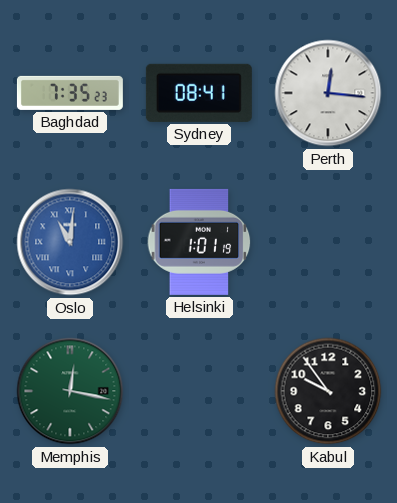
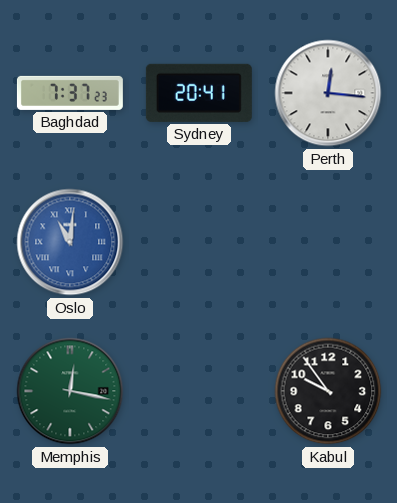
Baghdad: 7:35 -> 7:37 (70, 93)
Sydney: 08:41 -> 20:41 (199, 93)
Helsinki: 1:01 -> none (199, 242)
